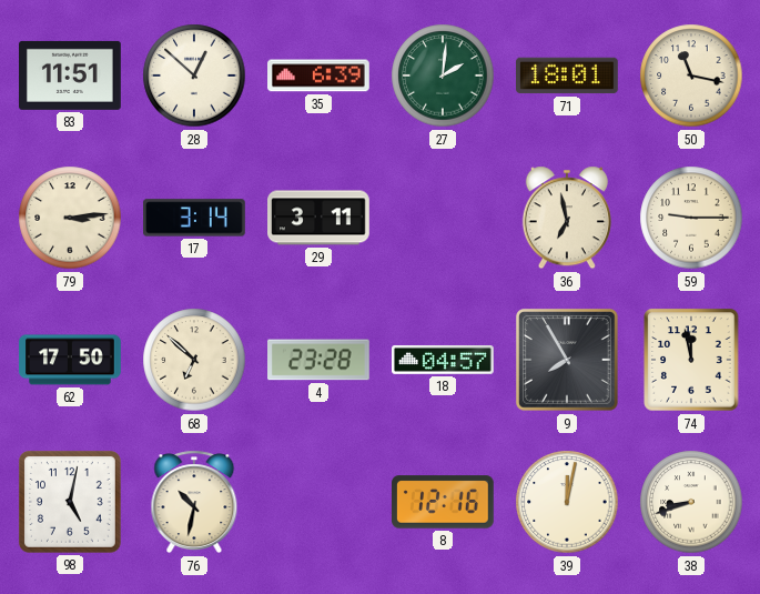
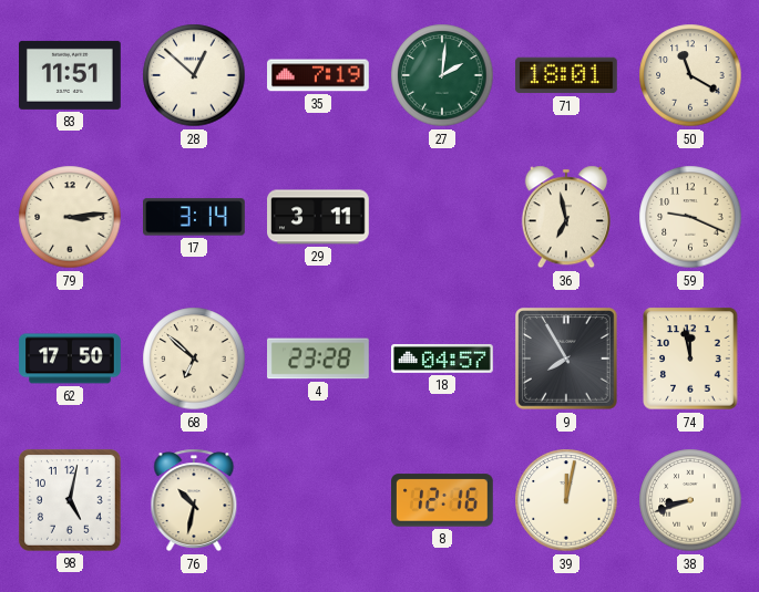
35: 6:39 -> 7:19 (319, 75)
50: 11:17 -> 11:20 (690, 75)
59: 9:15 -> 9:19 (690, 217)
